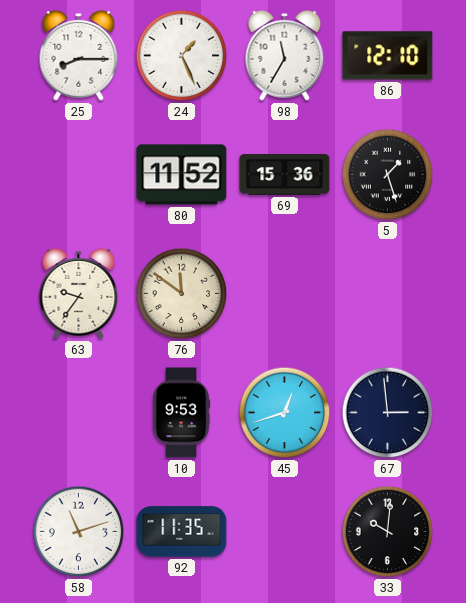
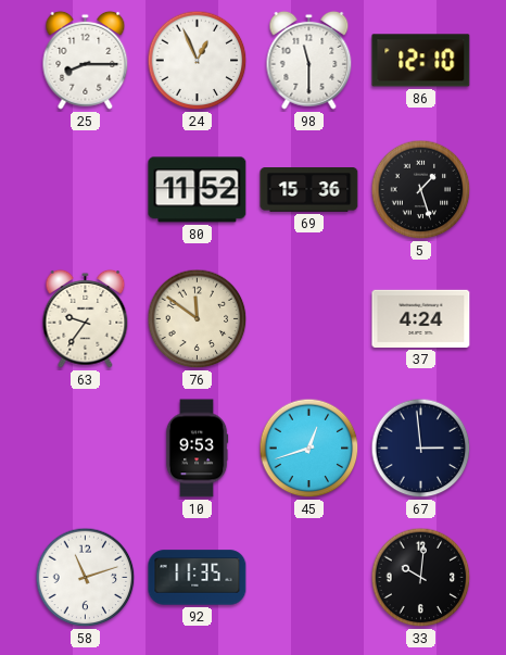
24: 1:26 -> 12:56 (198, 61)
98: 11:35 -> 11:30 (309, 60)
37: none -> 4:24 (421, 318)
